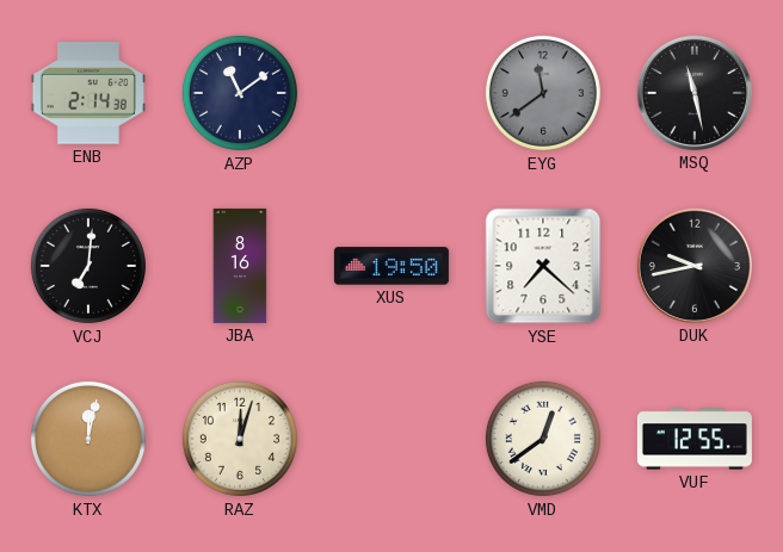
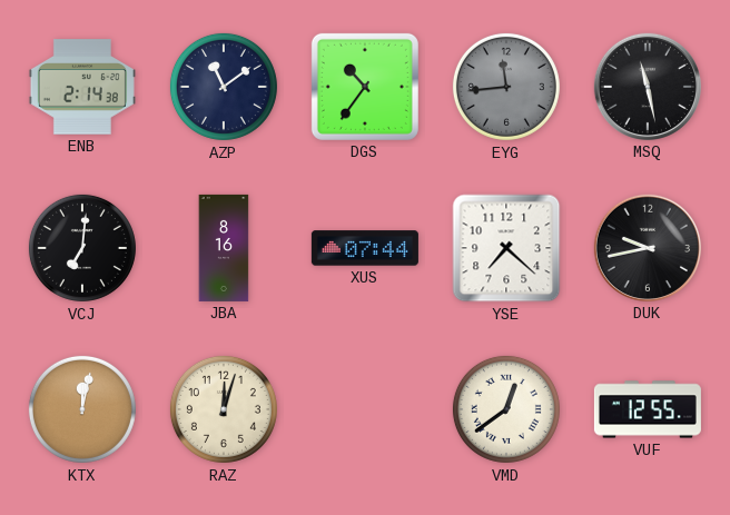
DGS: none -> 10:36 (365, 87)
EYG: 11:39 -> 11:44 (506, 87)
XUS: 19:50 -> 07:44 (365, 248)
